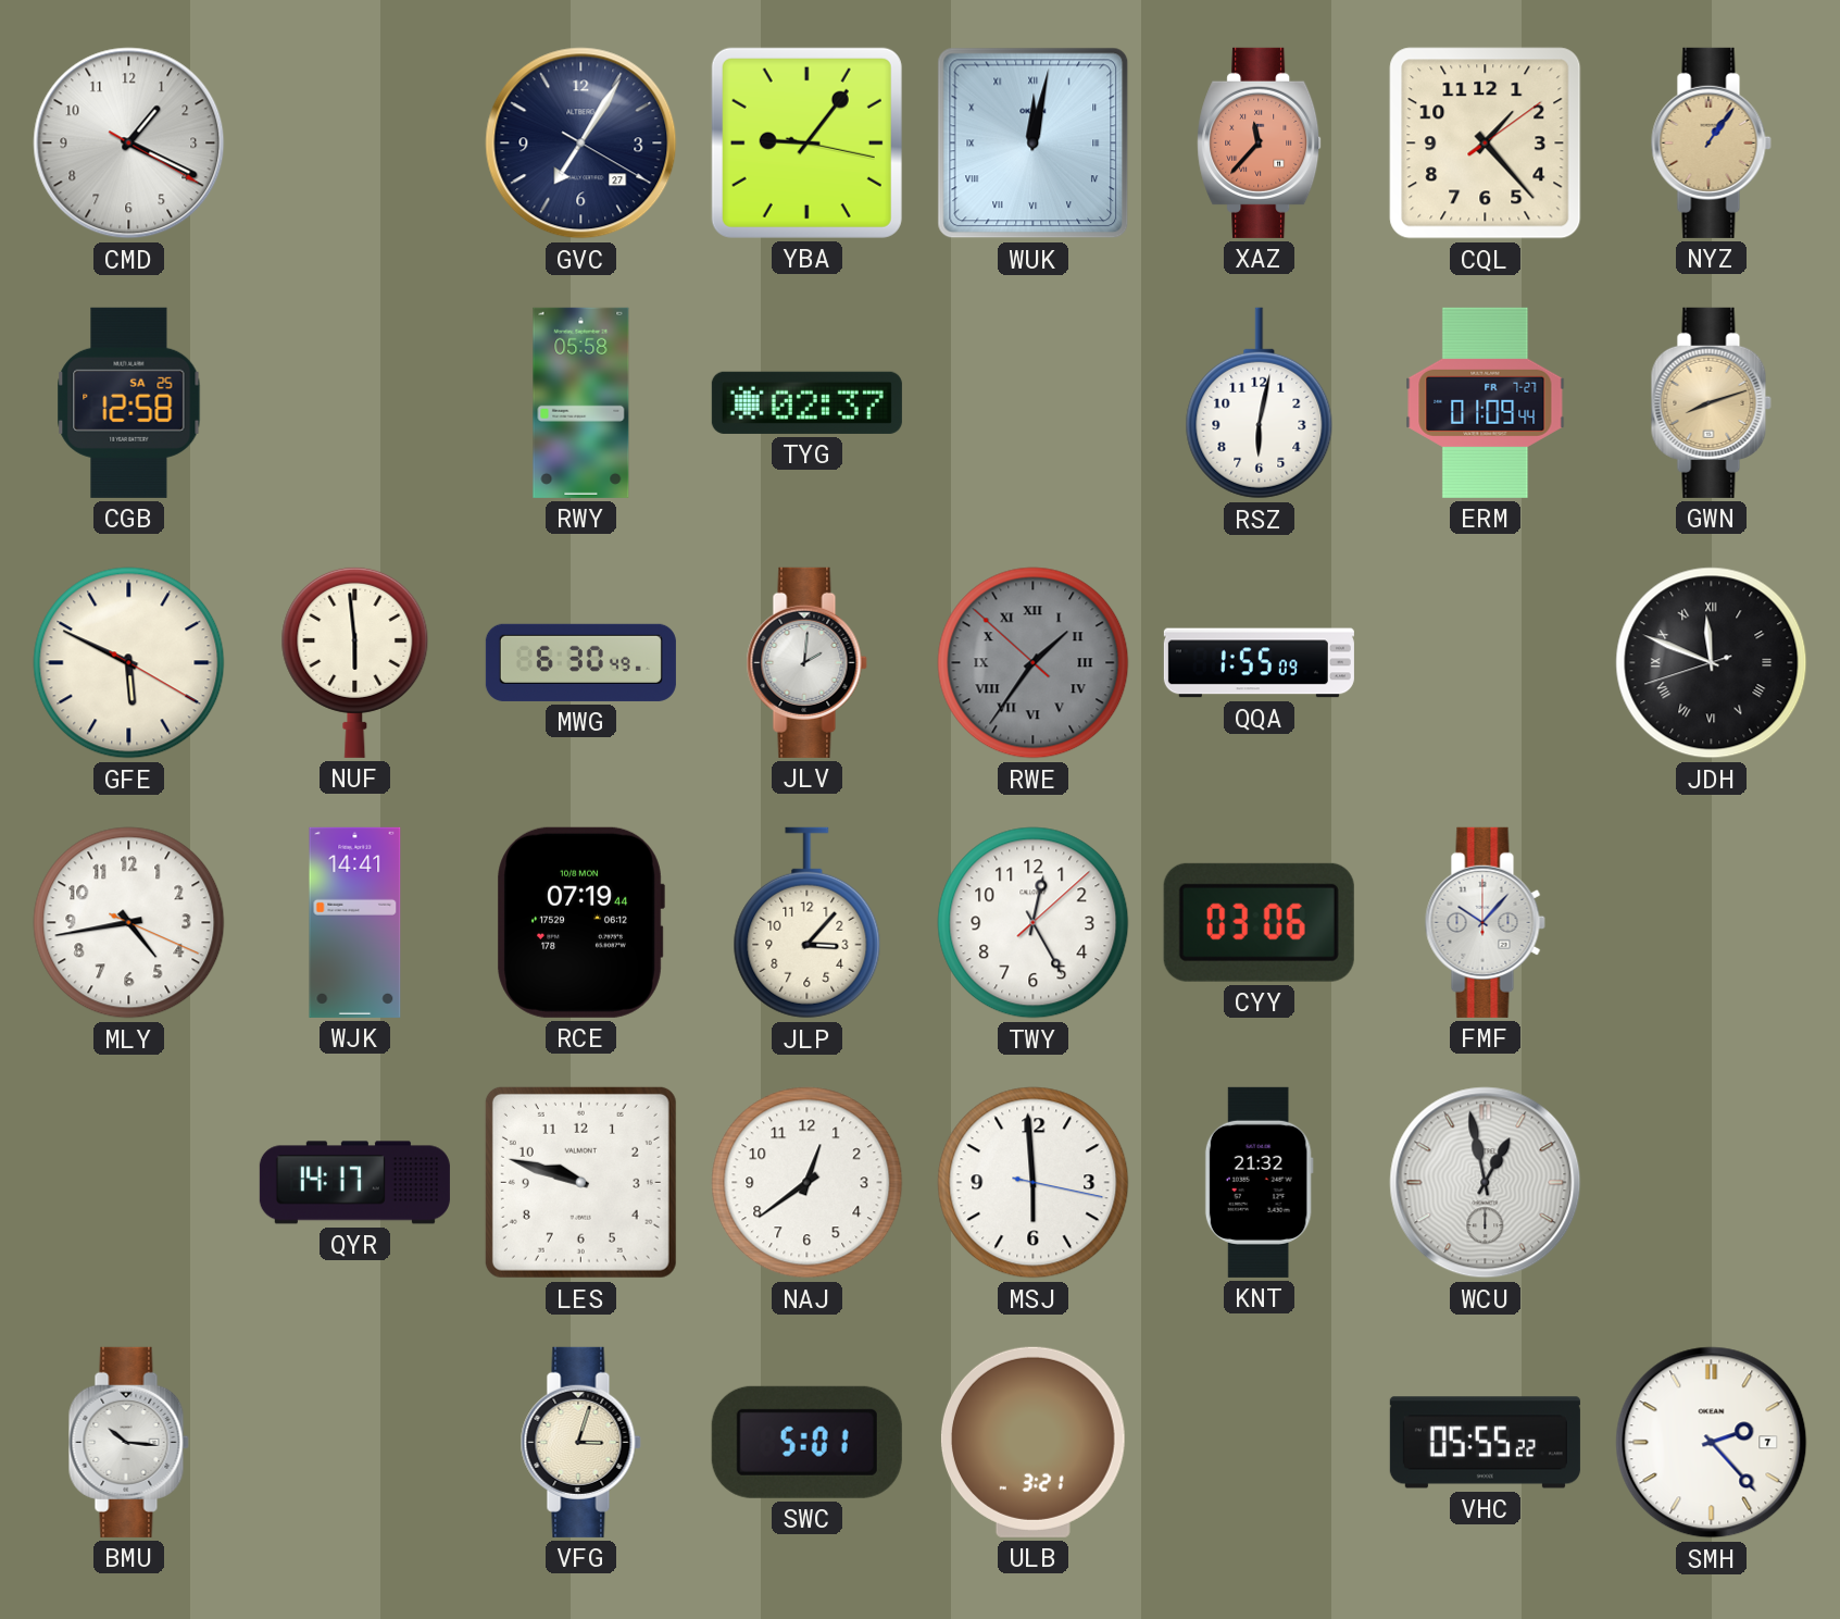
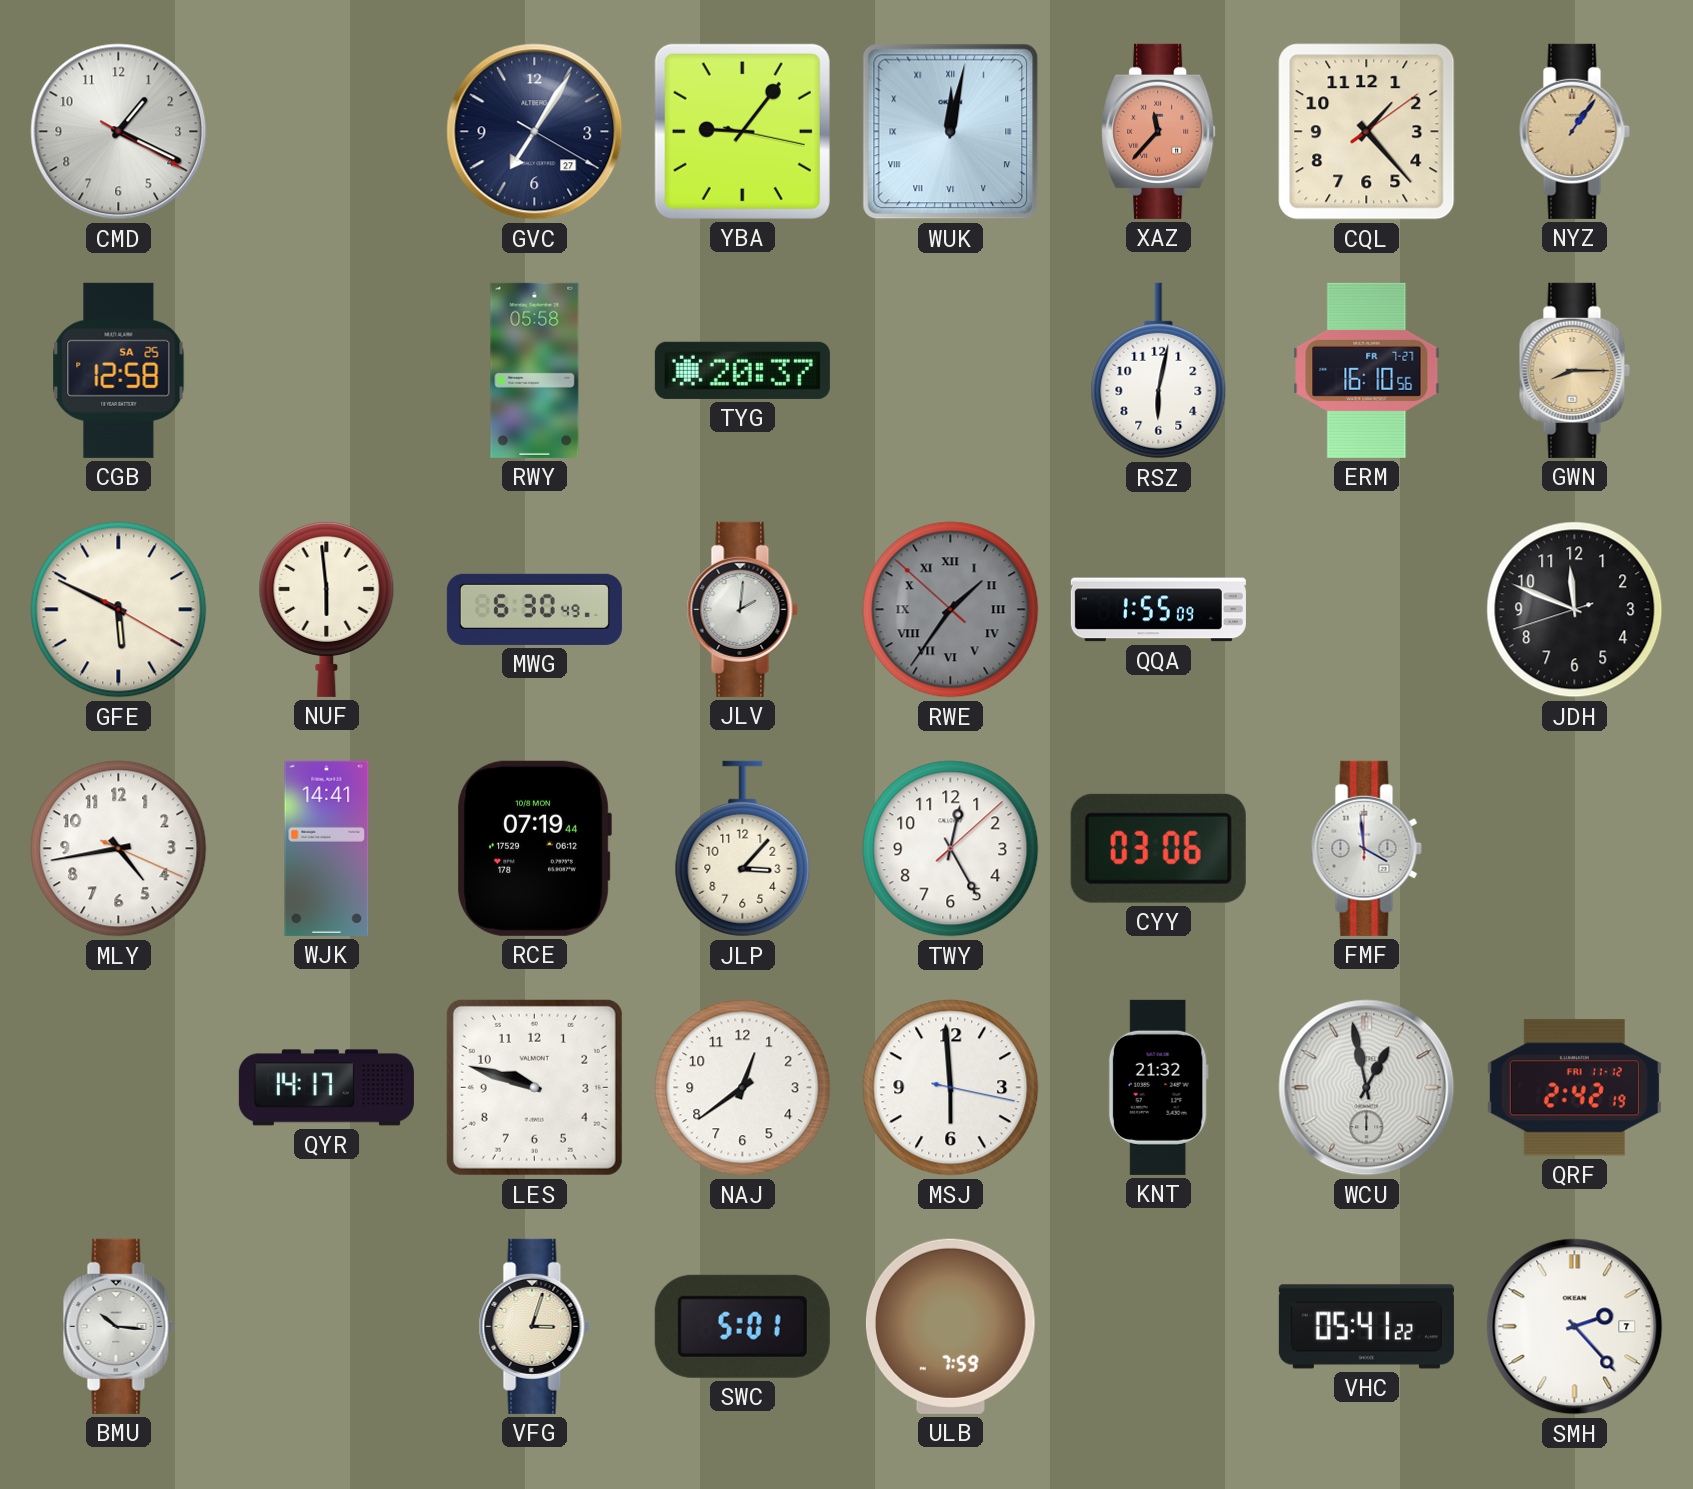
TYG: 02:37 -> 20:37 (742, 370)
ERM: 01:09 -> 16:10 (1367, 370)
GWN: 8:12 -> 8:15 (1574, 370)
JDH numerals: Roman -> Arabic (1575, 610)
FMF: 10:07 -> 3:59 (1366, 848)
QRF: none -> 2:42 (1574, 1088)
ULB: 3:21 -> 7:59 (950, 1326)
VHC: 05:55 -> 05:41 (1366, 1327)
